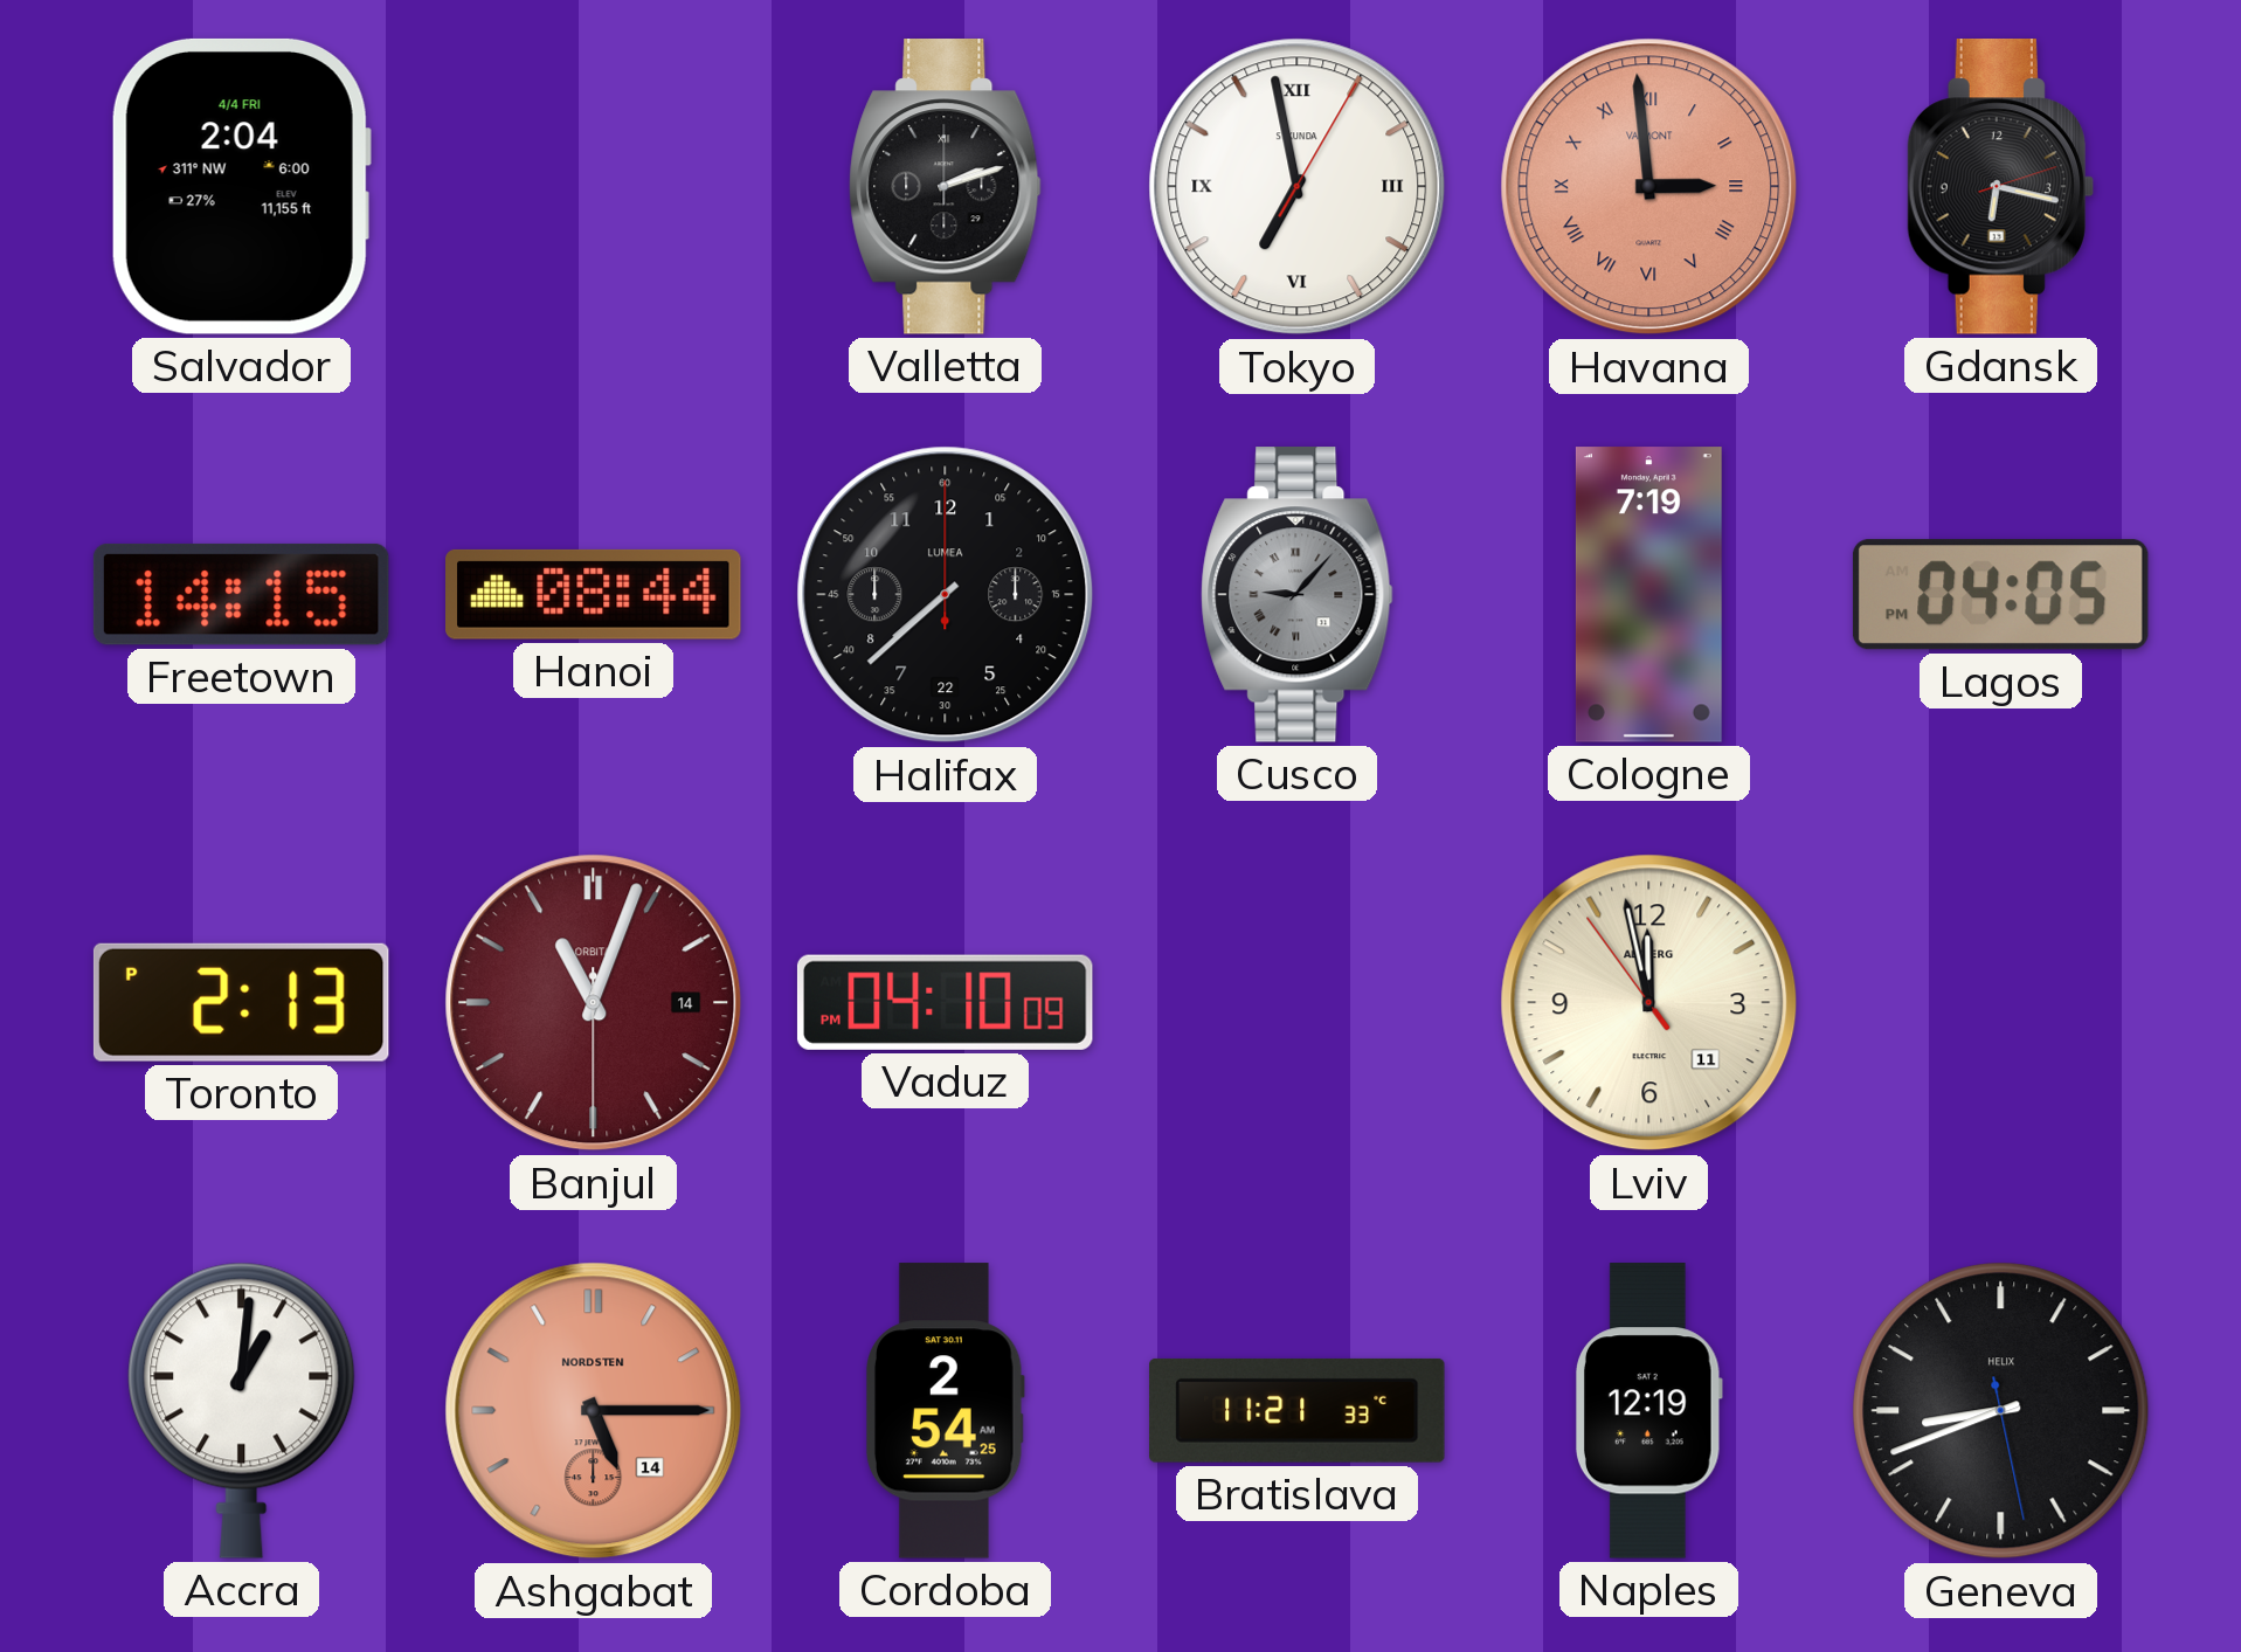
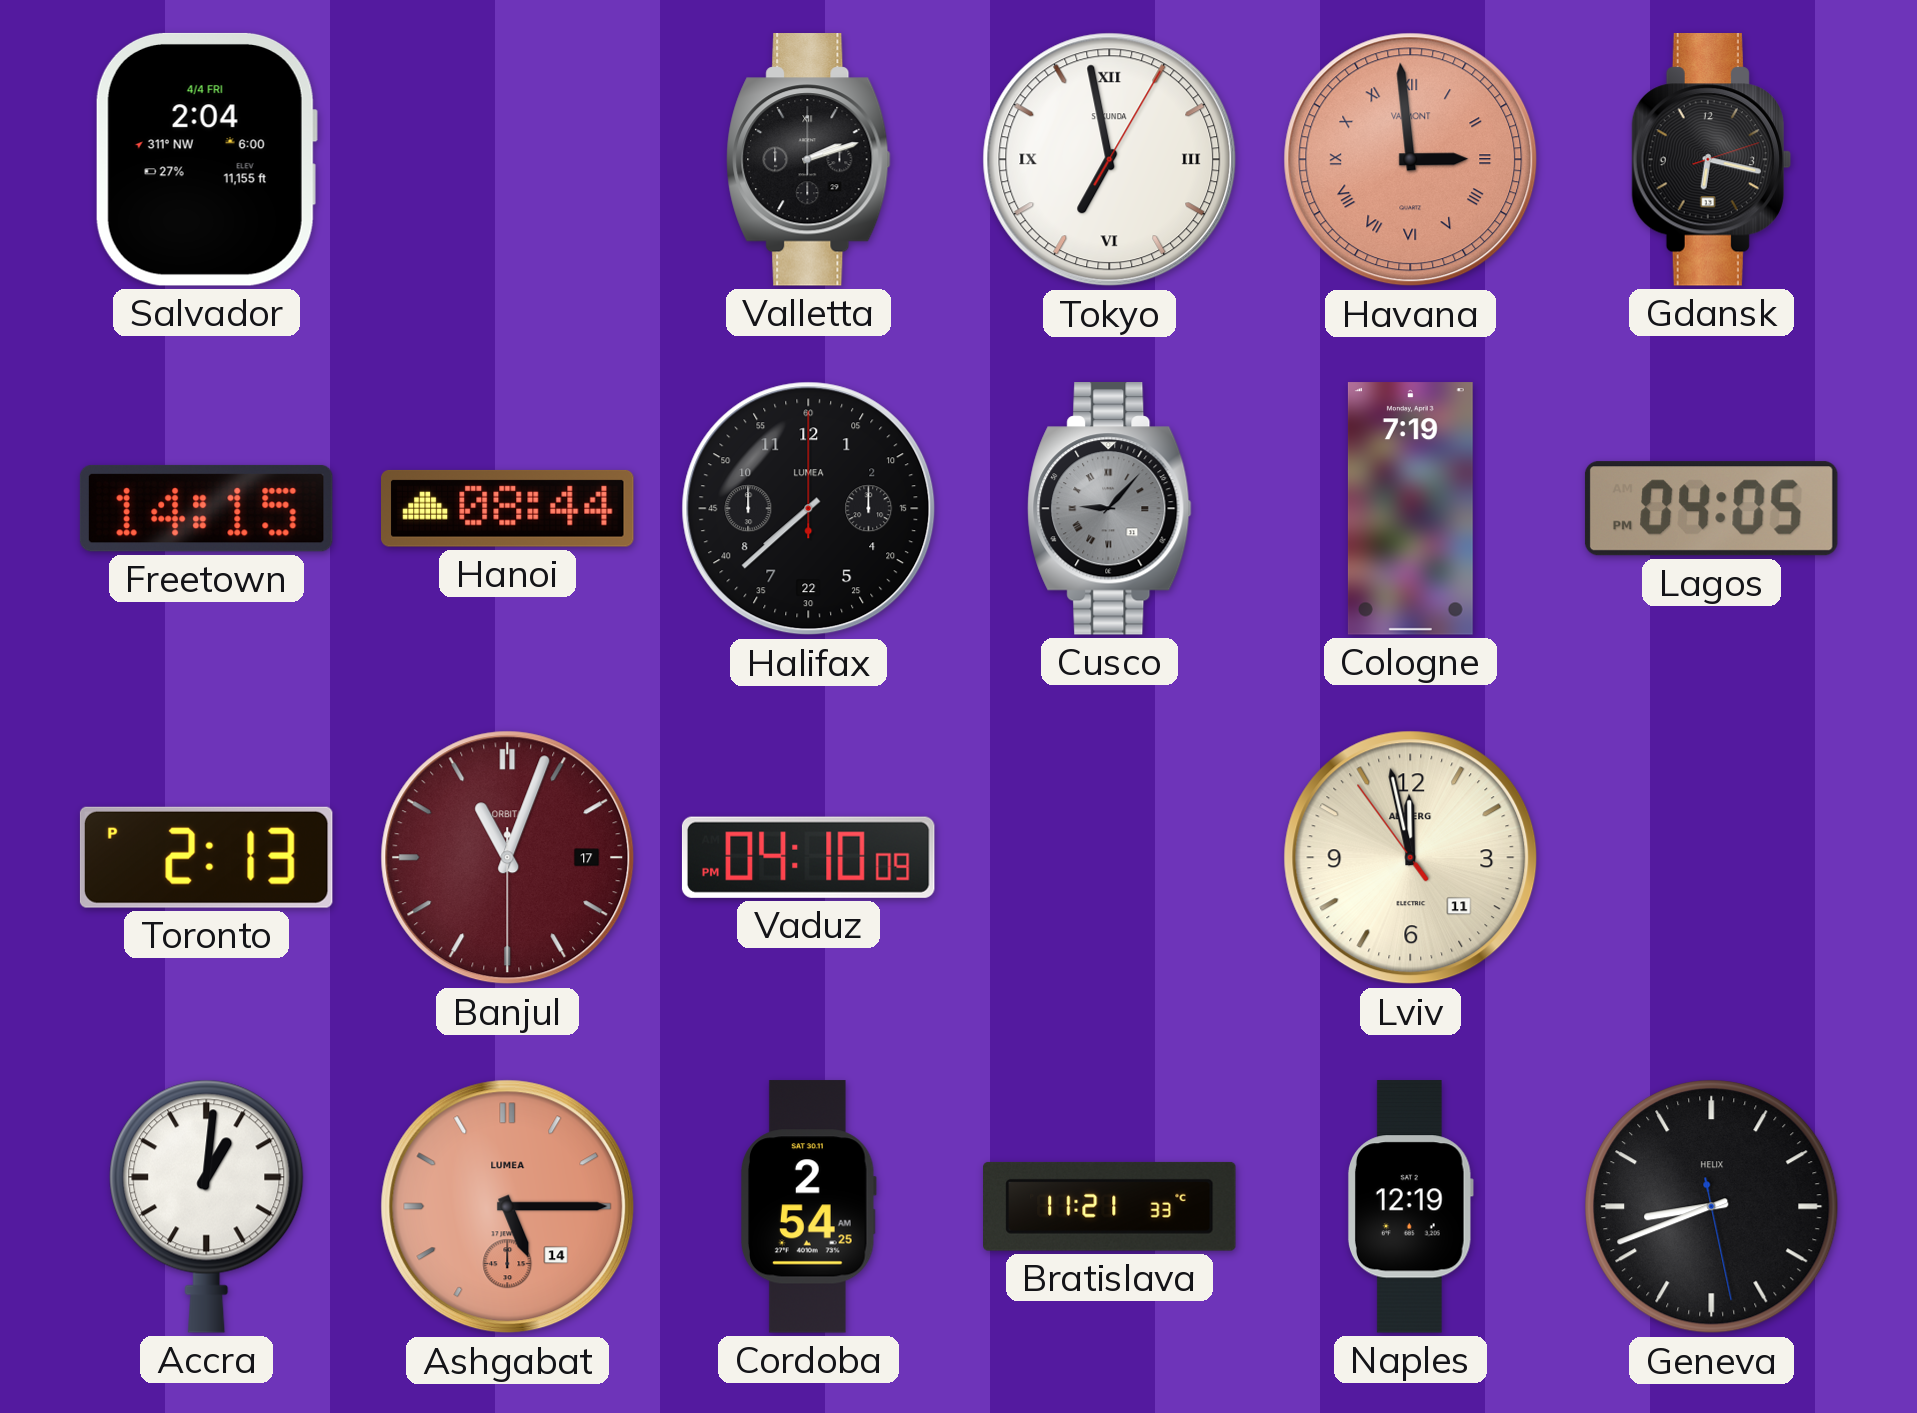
Banjul date: 14 -> 17 (508, 858)
Ashgabat brand: NORDSTEN -> LUMEA (508, 1207)
